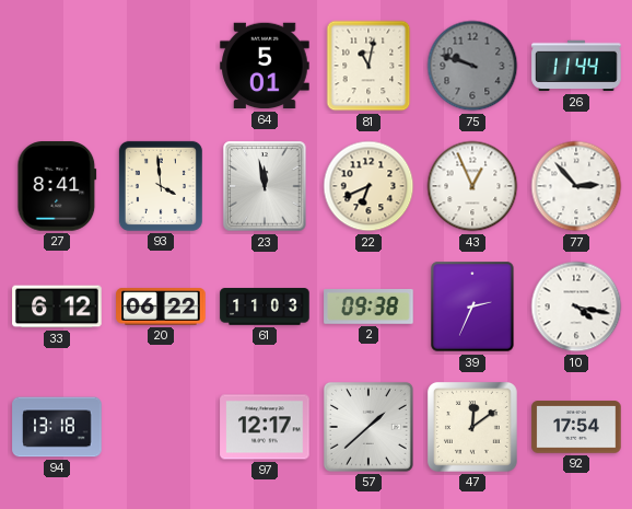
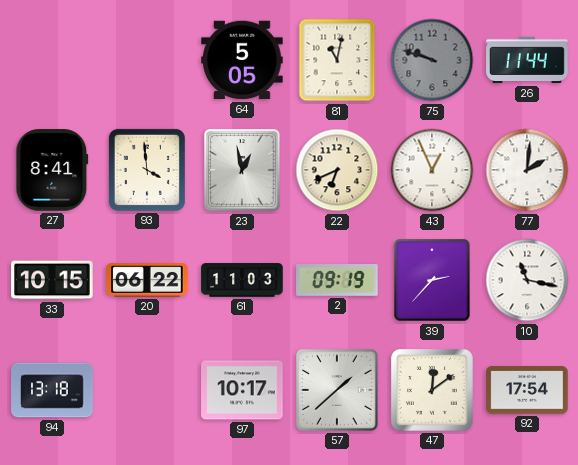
64: 5:01 -> 5:05 (242, 60)
23: 11:58 -> 12:58 (242, 170)
77: 2:53 -> 2:01 (527, 170)
33: 6:12 -> 10:15 (52, 280)
2: 09:38 -> 09:19 (337, 281)
39: 2:34 -> 2:37 (432, 280)
10: 4:17 -> 11:17 (527, 280)
97: 12:17 -> 10:17 (242, 390)
